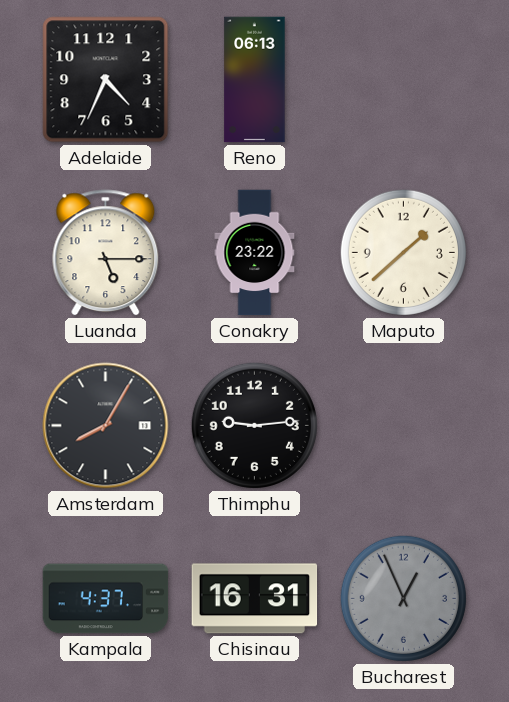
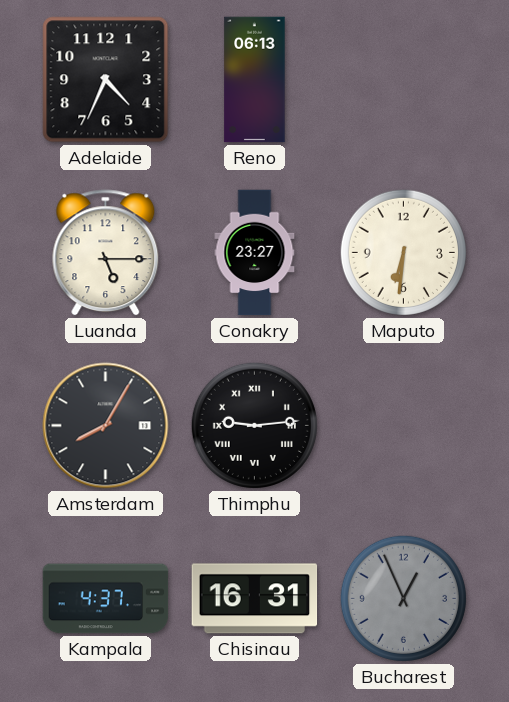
Conakry: 23:22 -> 23:27 (255, 253)
Maputo: 1:38 -> 6:31 (403, 252)
Thimphu numerals: Arabic -> Roman (254, 425)
